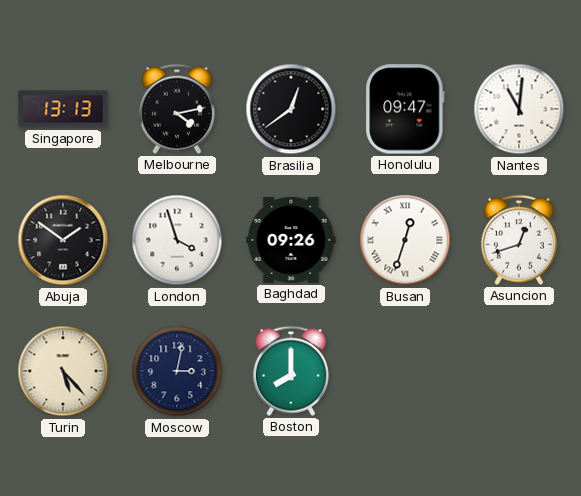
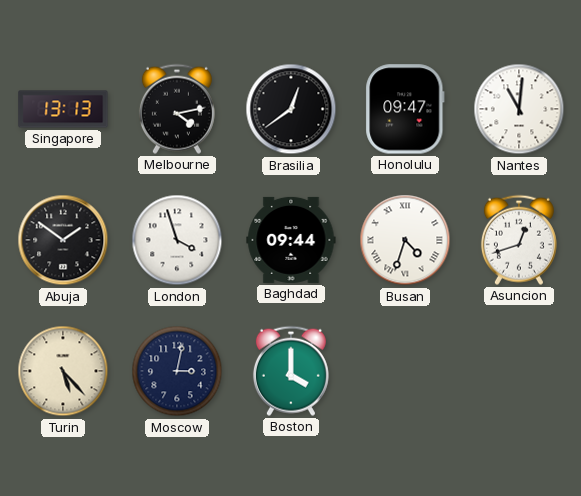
Baghdad: 09:26 -> 09:44 (291, 240)
Busan: 12:33 -> 4:33 (405, 240)
Boston: 8:00 -> 4:00 (291, 371)
